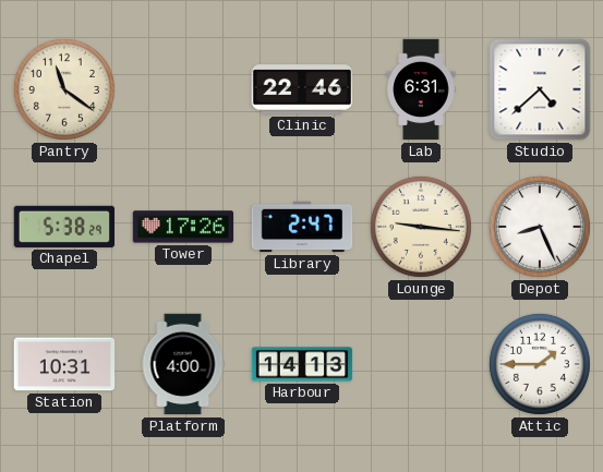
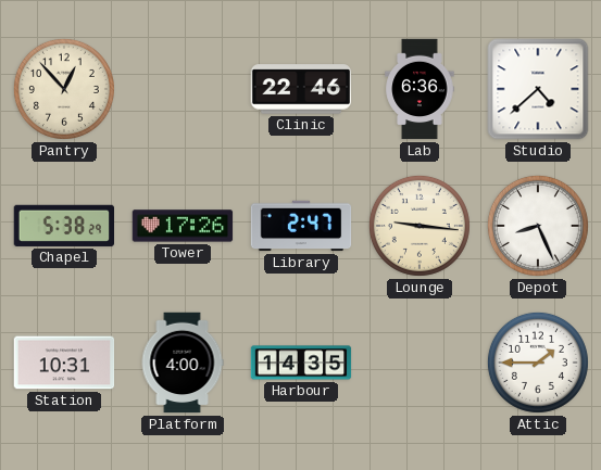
Pantry: 11:21 -> 12:53 (64, 89)
Lab: 6:31 -> 6:36 (420, 89)
Harbour: 14:13 -> 14:35 (301, 363)
